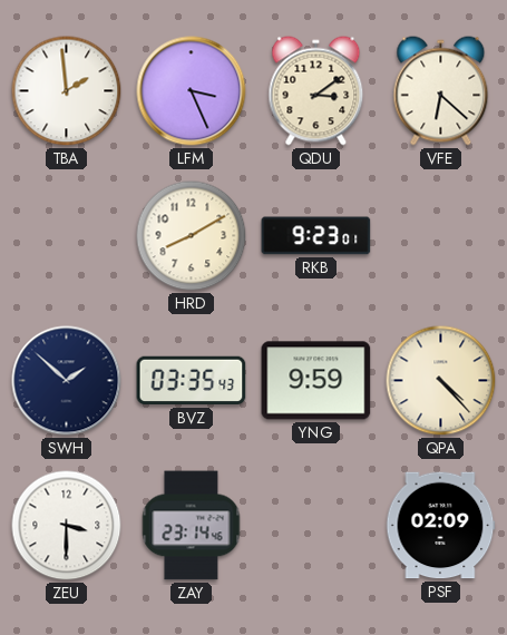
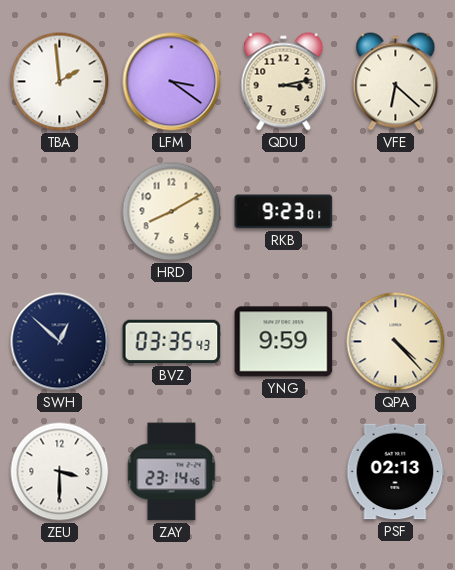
LFM: 3:26 -> 3:21 (172, 82)
QDU: 3:09 -> 3:13 (284, 82)
SWH: 1:52 -> 12:52 (60, 342)
PSF: 02:09 -> 02:13 (396, 472)
